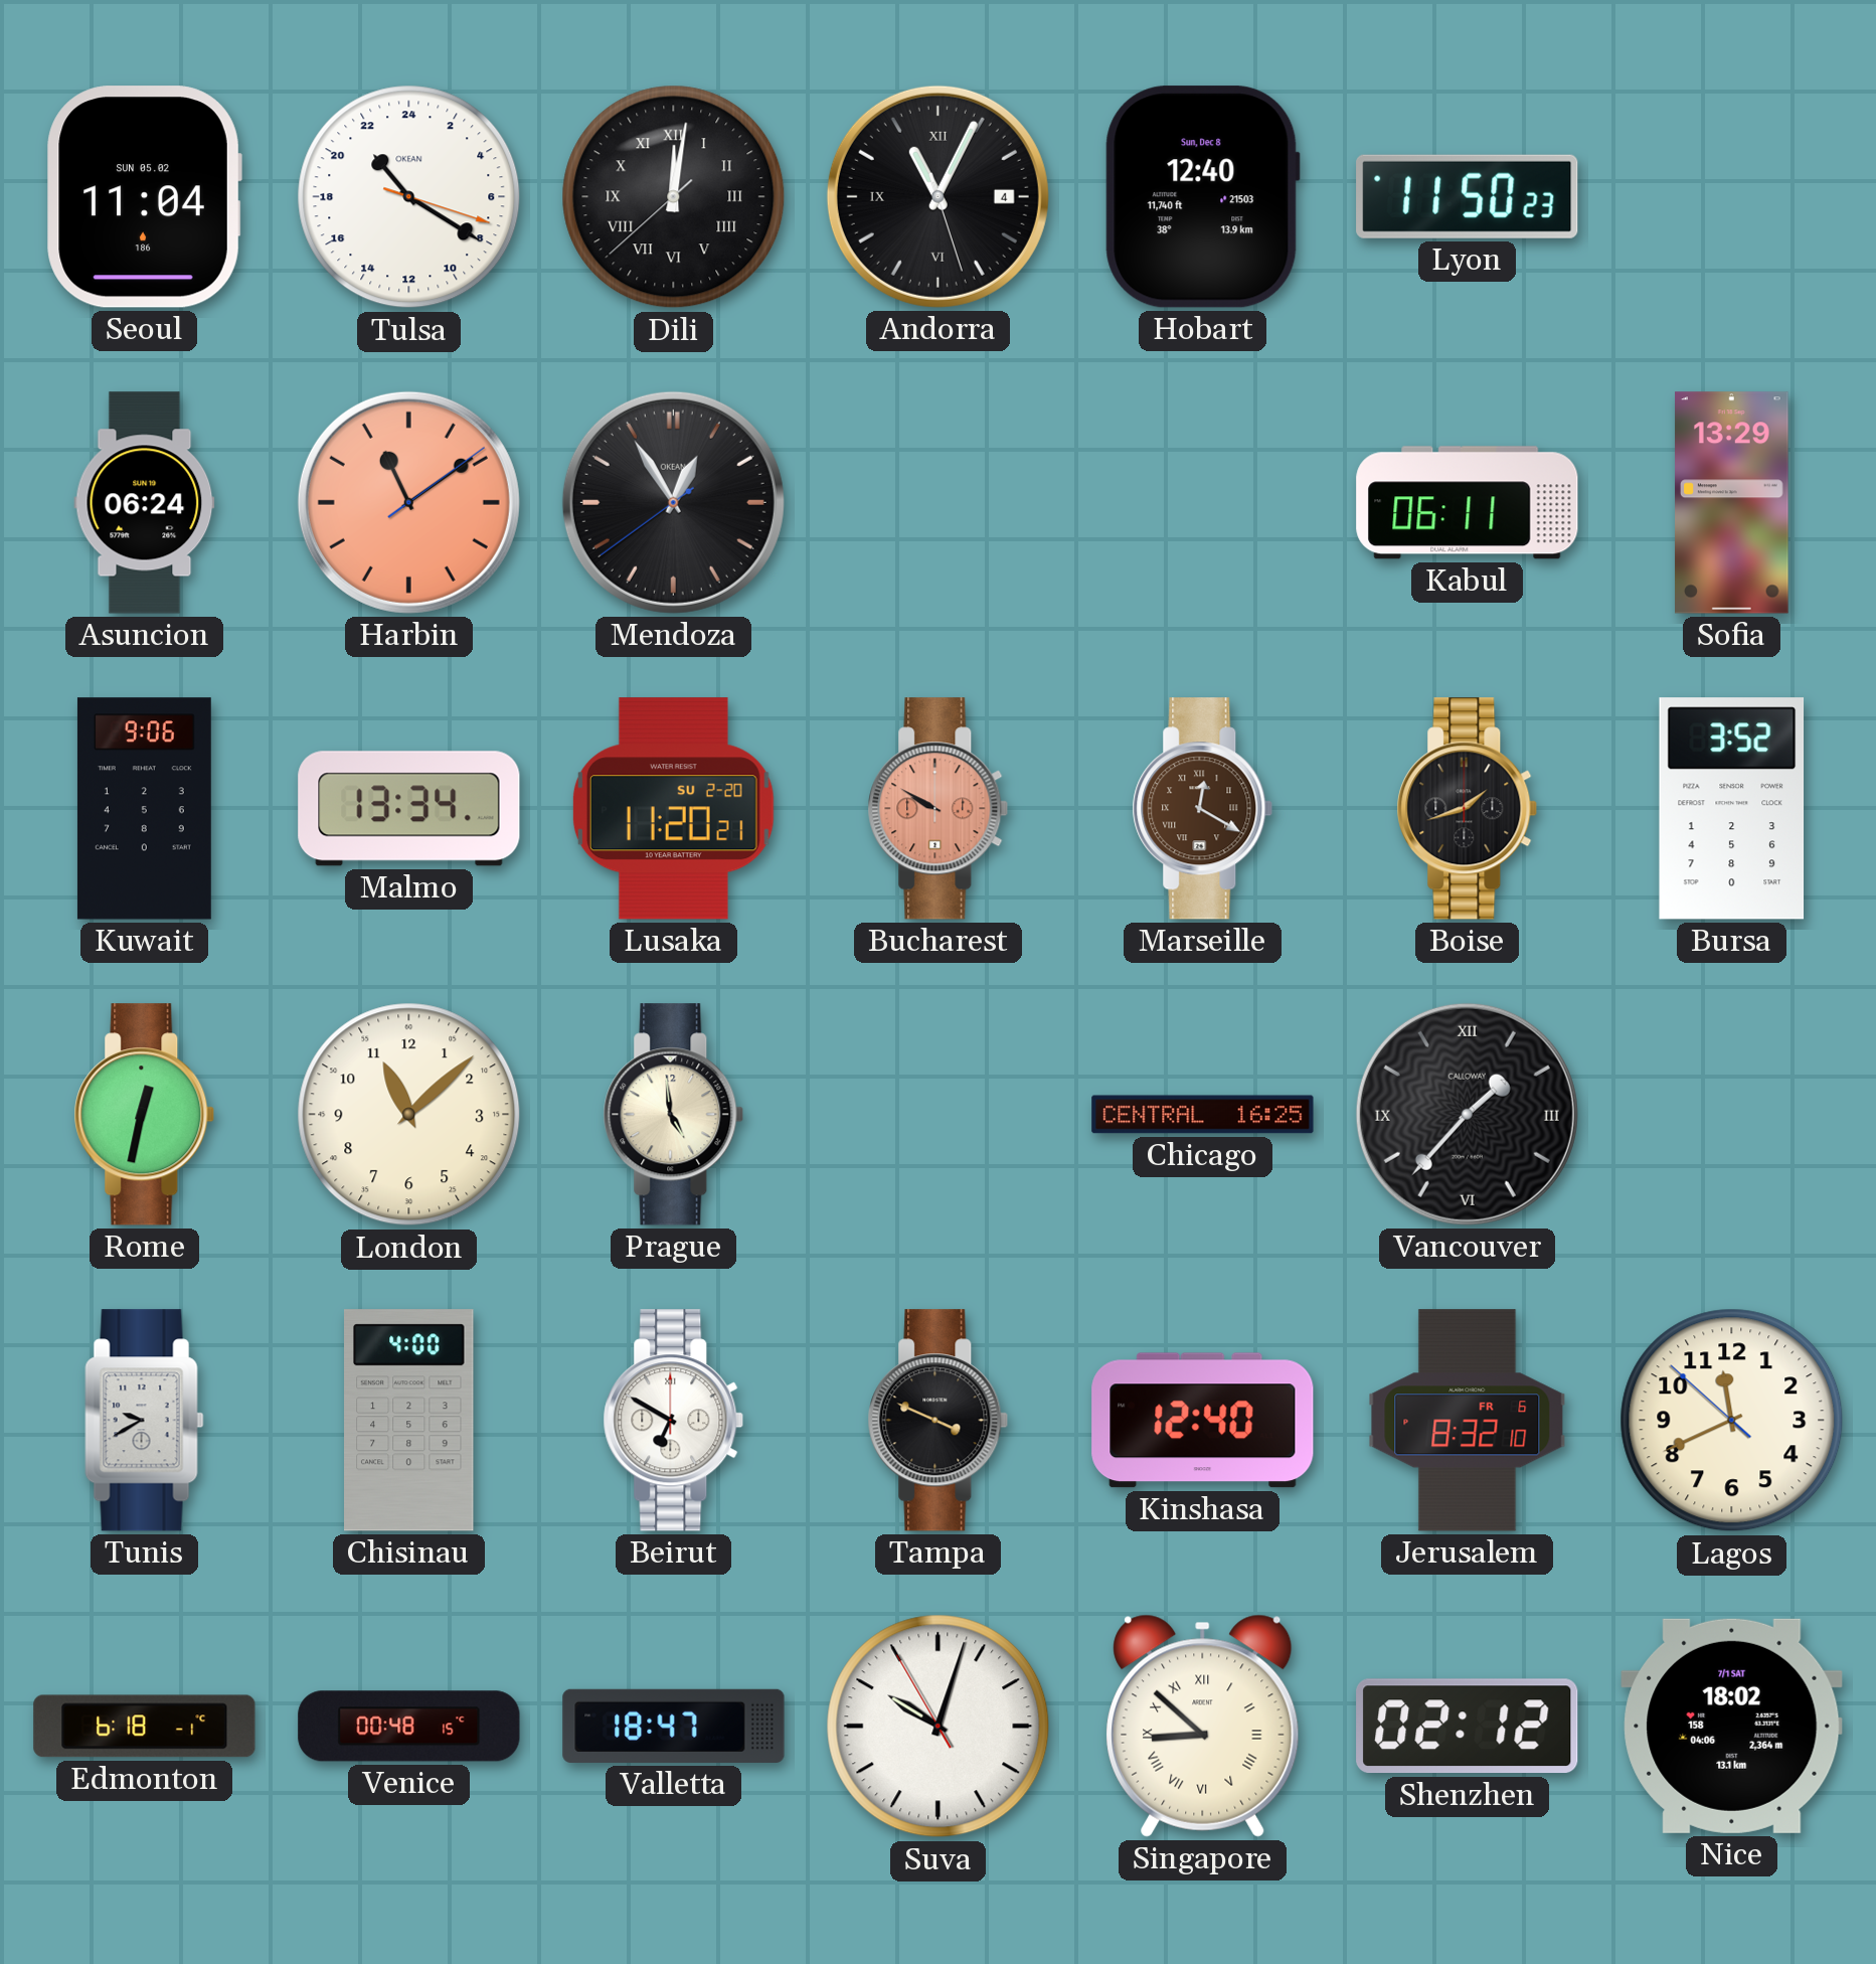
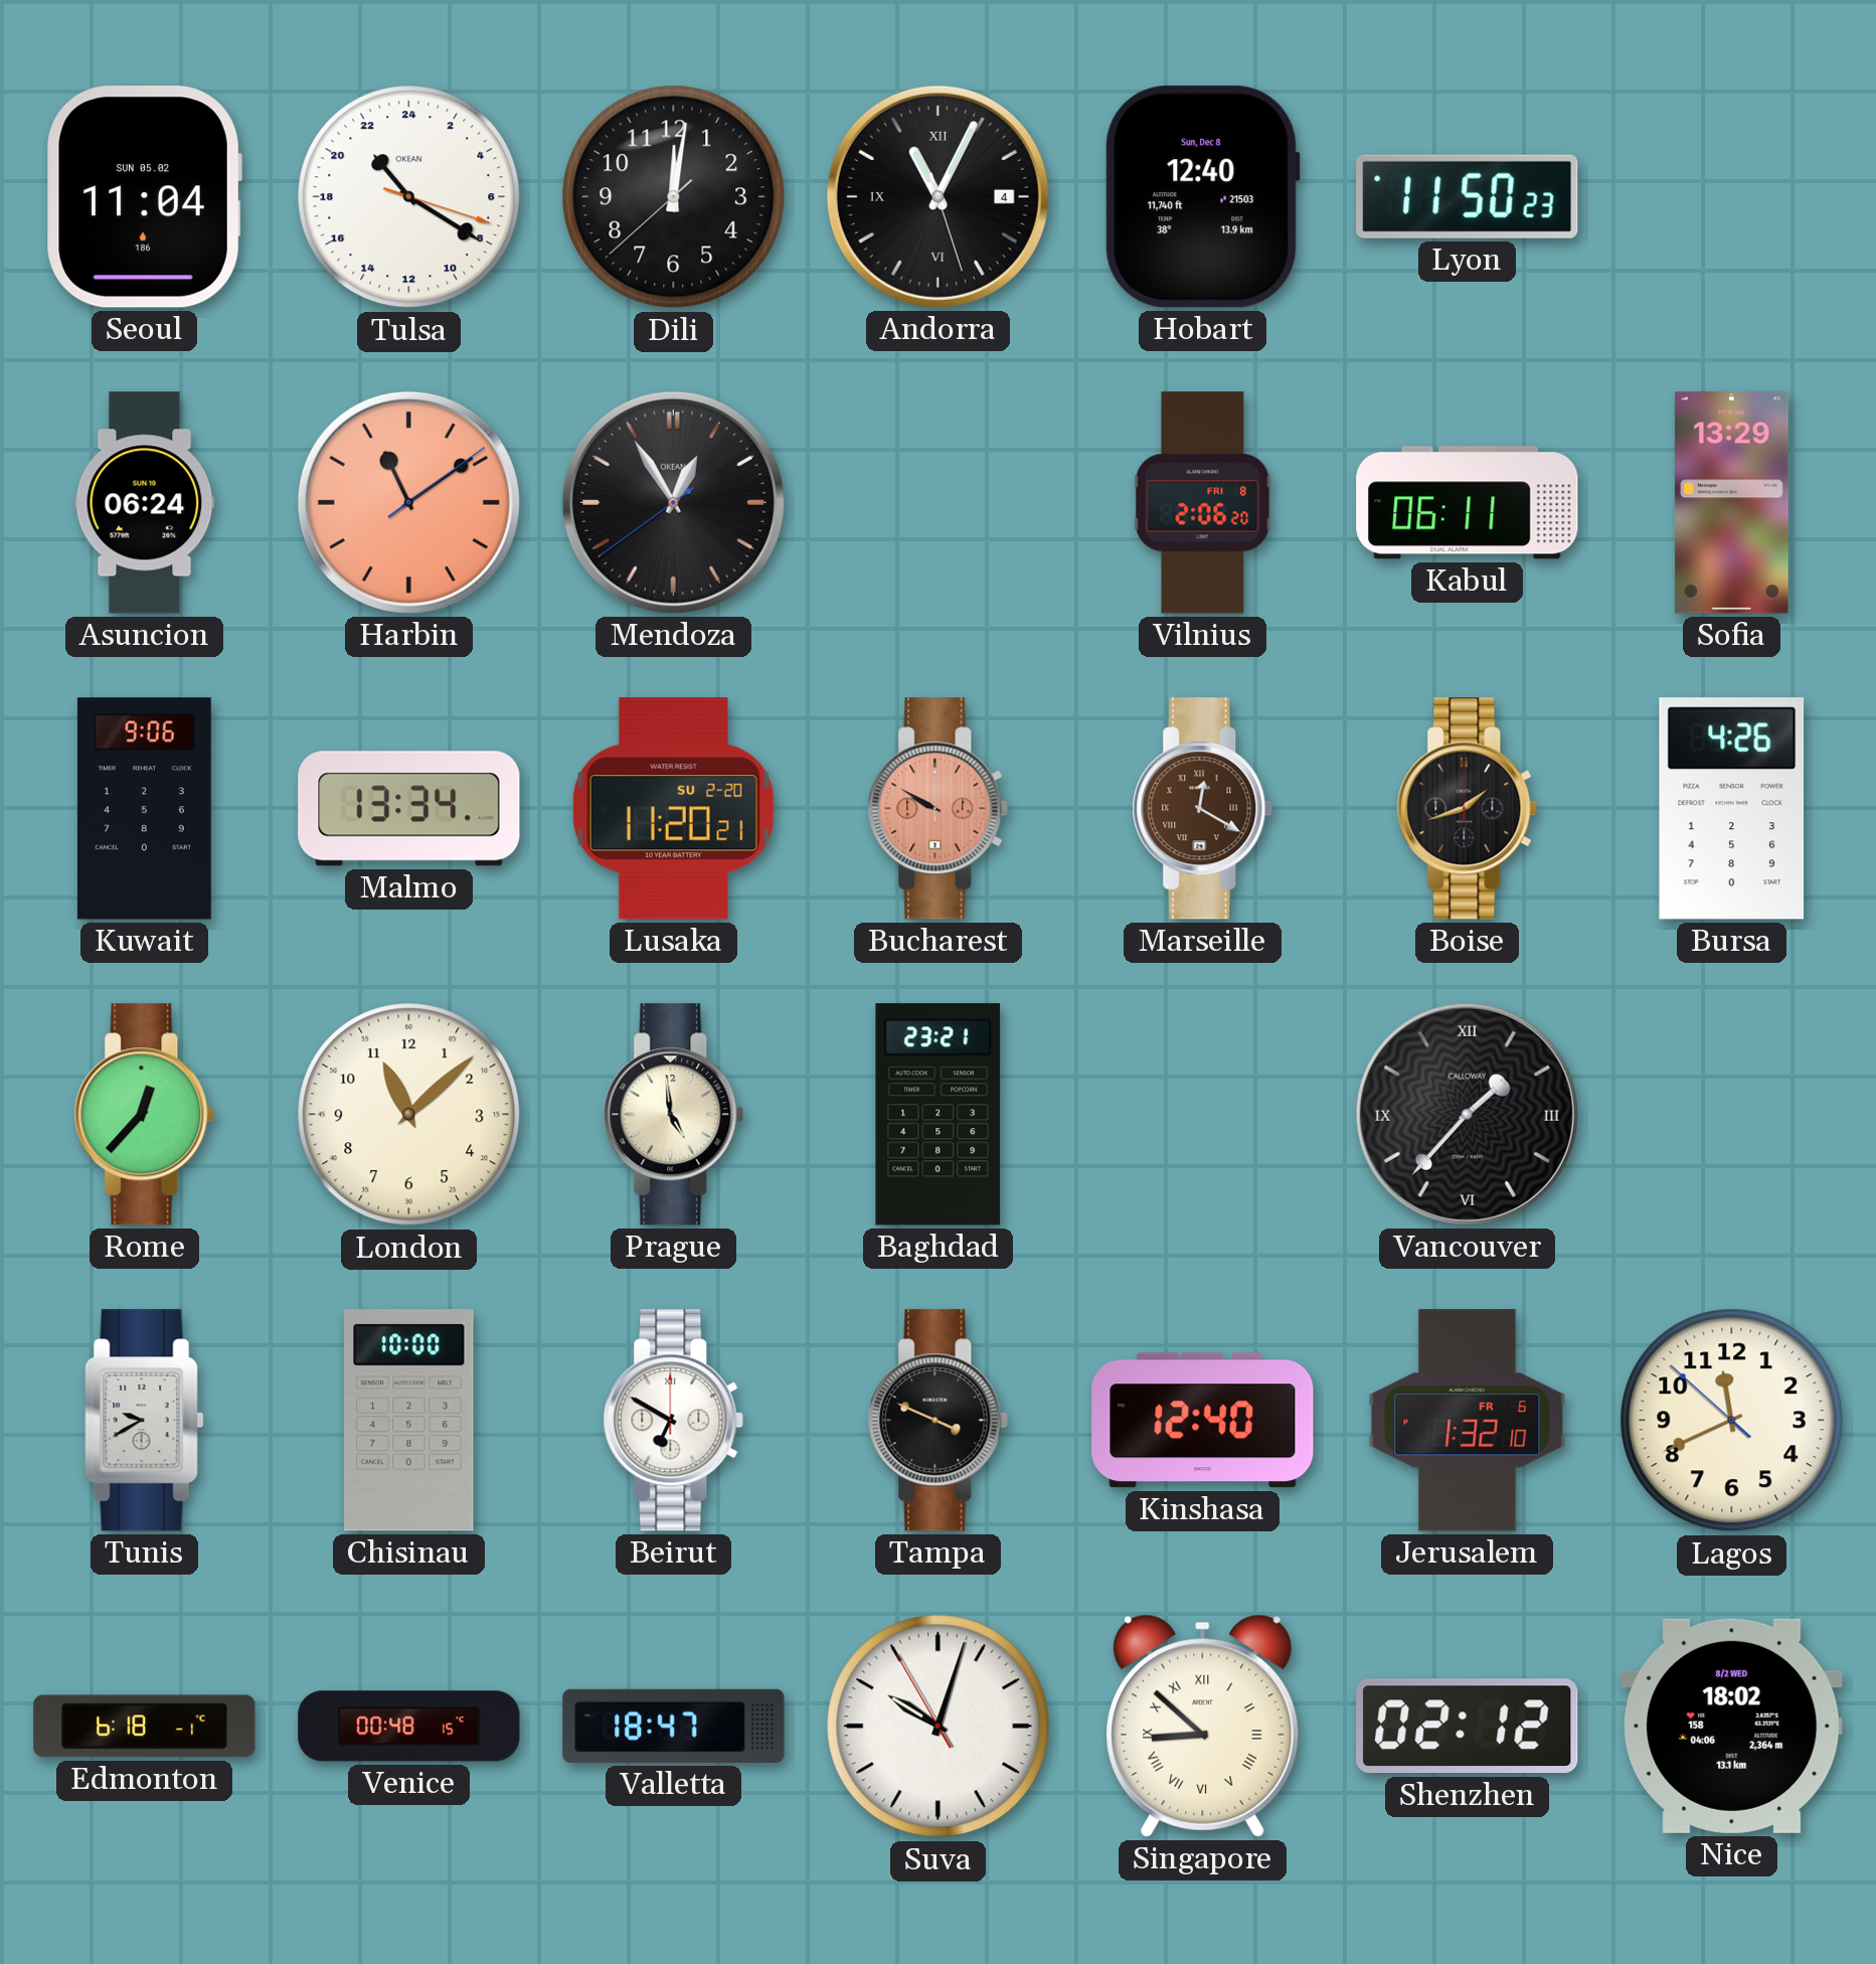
Dili numerals: Roman -> Arabic (674, 197)
Vilnius: none -> 2:06 (1203, 503)
Bursa: 3:52 -> 4:26 (1732, 809)
Rome: 12:32 -> 12:37 (145, 1115)
Baghdad: none -> 23:21 (939, 1115)
Chicago: 16:25 -> none (1203, 1115)
Chisinau: 4:00 -> 10:00 (409, 1421)
Jerusalem: 8:32 -> 1:32 (1468, 1421)
Nice date: 7/1 SAT -> 8/2 WED (1732, 1726)
